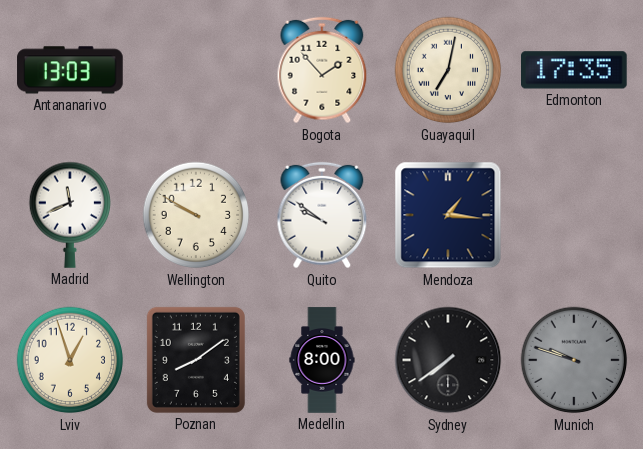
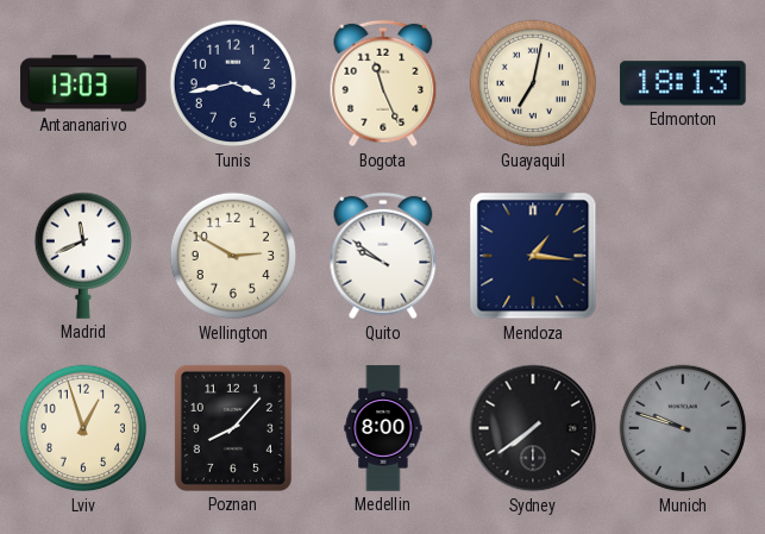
Tunis: none -> 3:43 (233, 83)
Bogota: 1:53 -> 11:26 (383, 83)
Edmonton: 17:35 -> 18:13 (684, 83)
Wellington: 9:50 -> 2:50 (233, 256)
Poznan: 8:09 -> 8:07 (233, 428)
